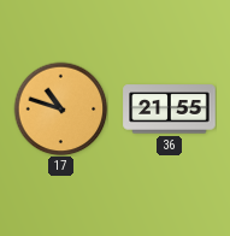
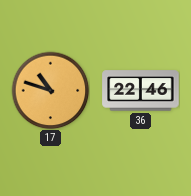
36: 21:55 -> 22:46 (141, 91)
